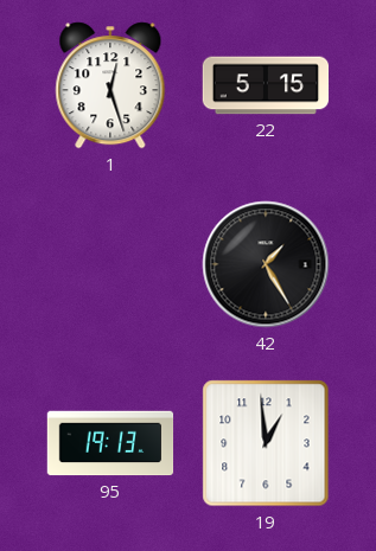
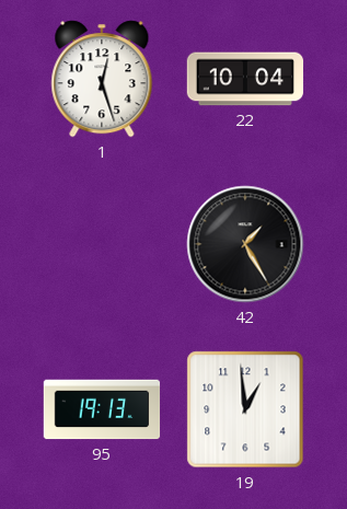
22: 5:15 -> 10:04 (245, 79)
